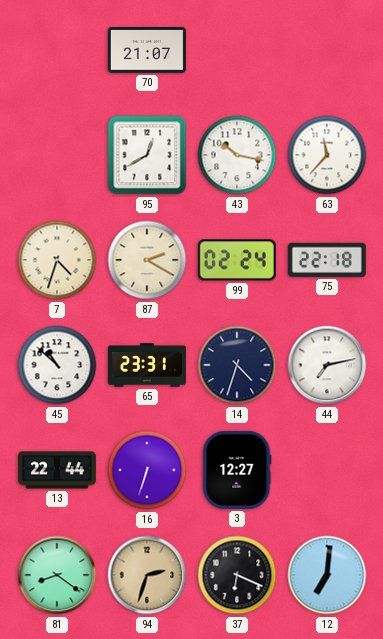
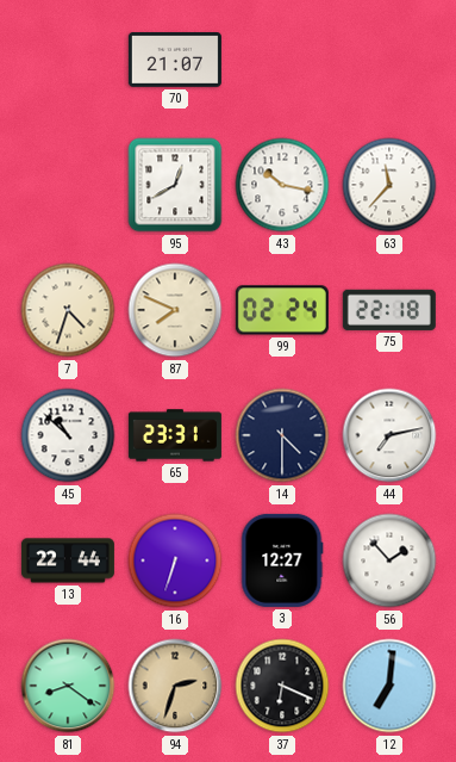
87: 2:20 -> 7:49 (175, 310)
14: 4:33 -> 4:30 (282, 435)
56: none -> 1:53 (389, 560)
